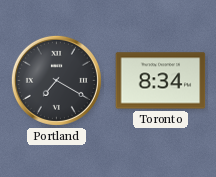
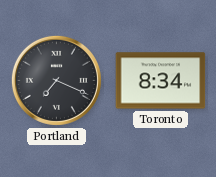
Portland: 7:20 -> 7:19 (56, 80)
